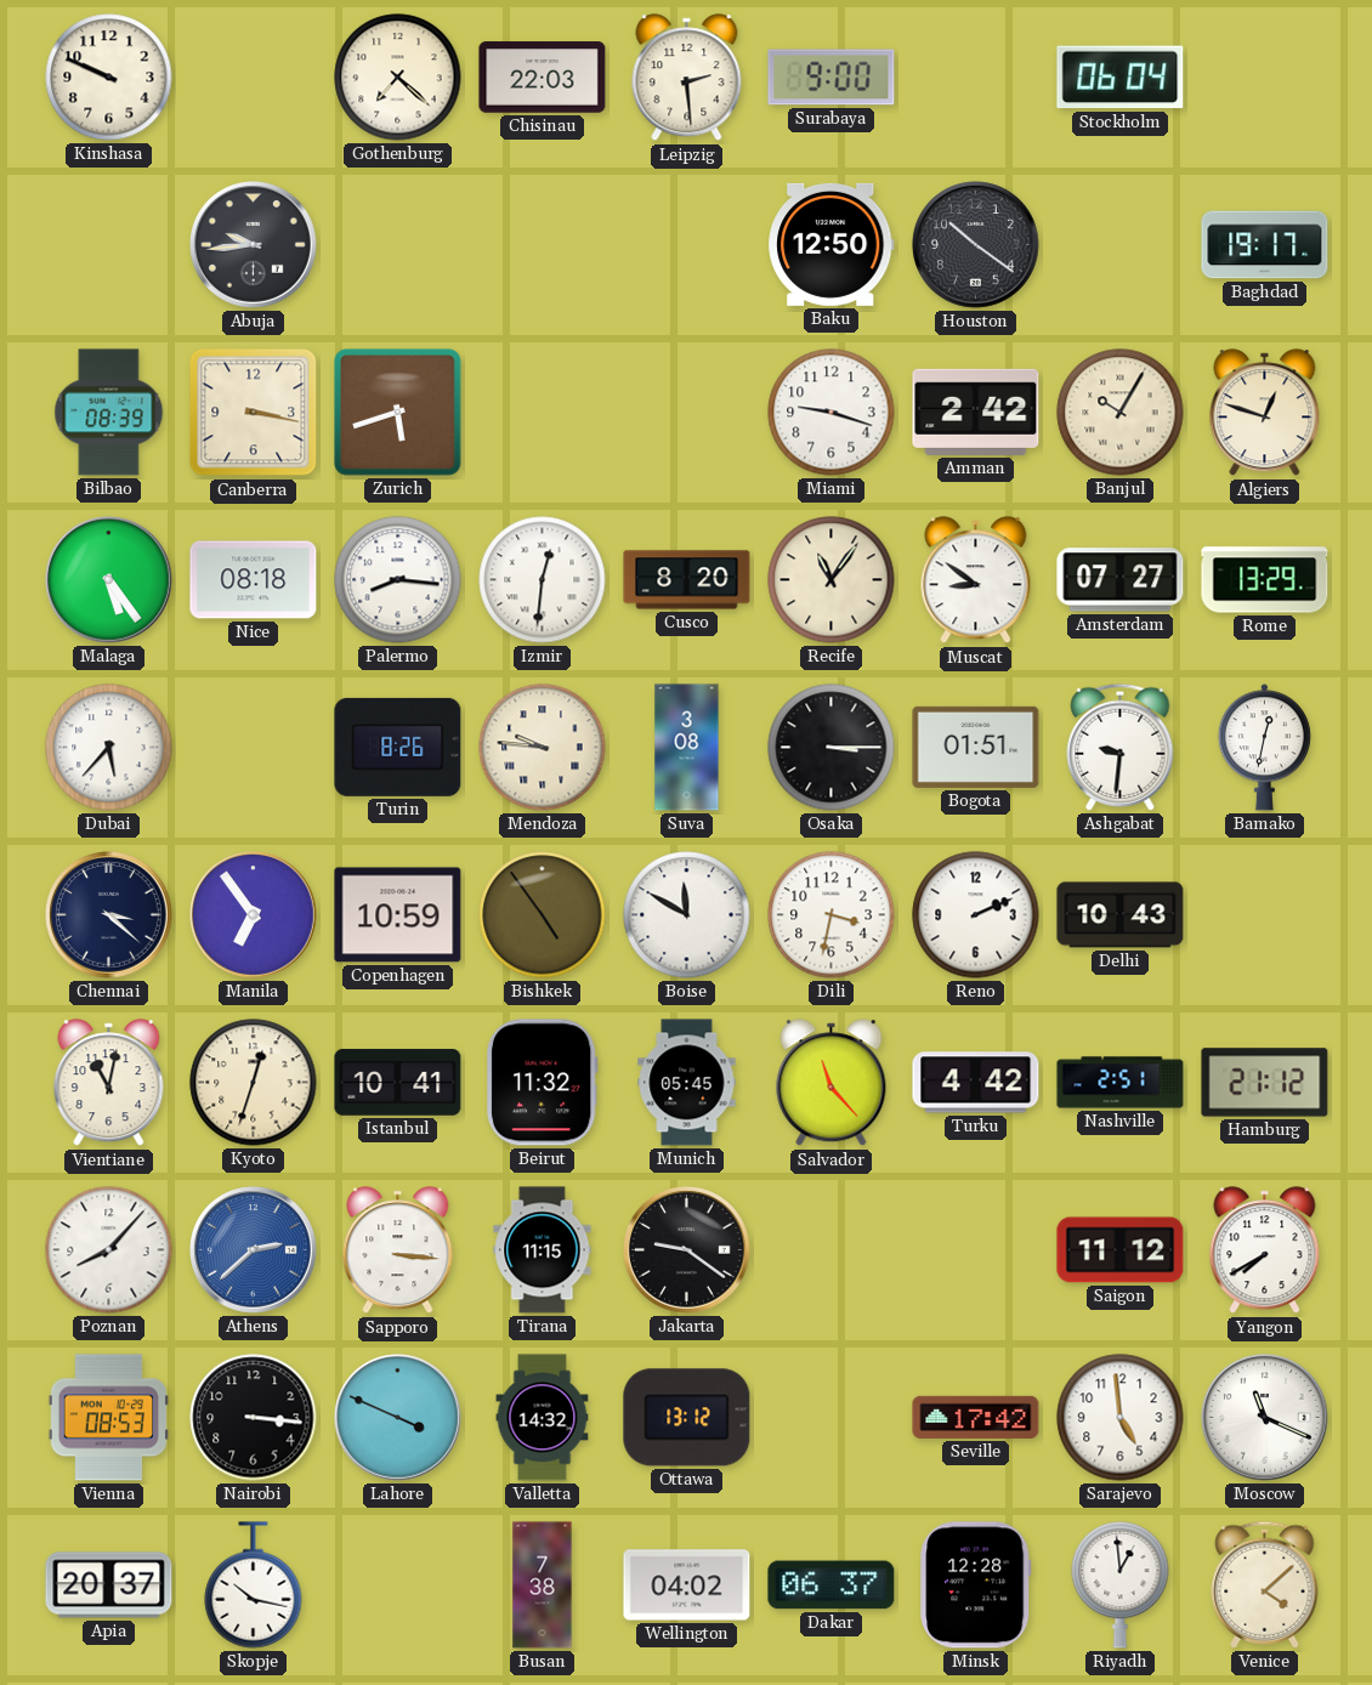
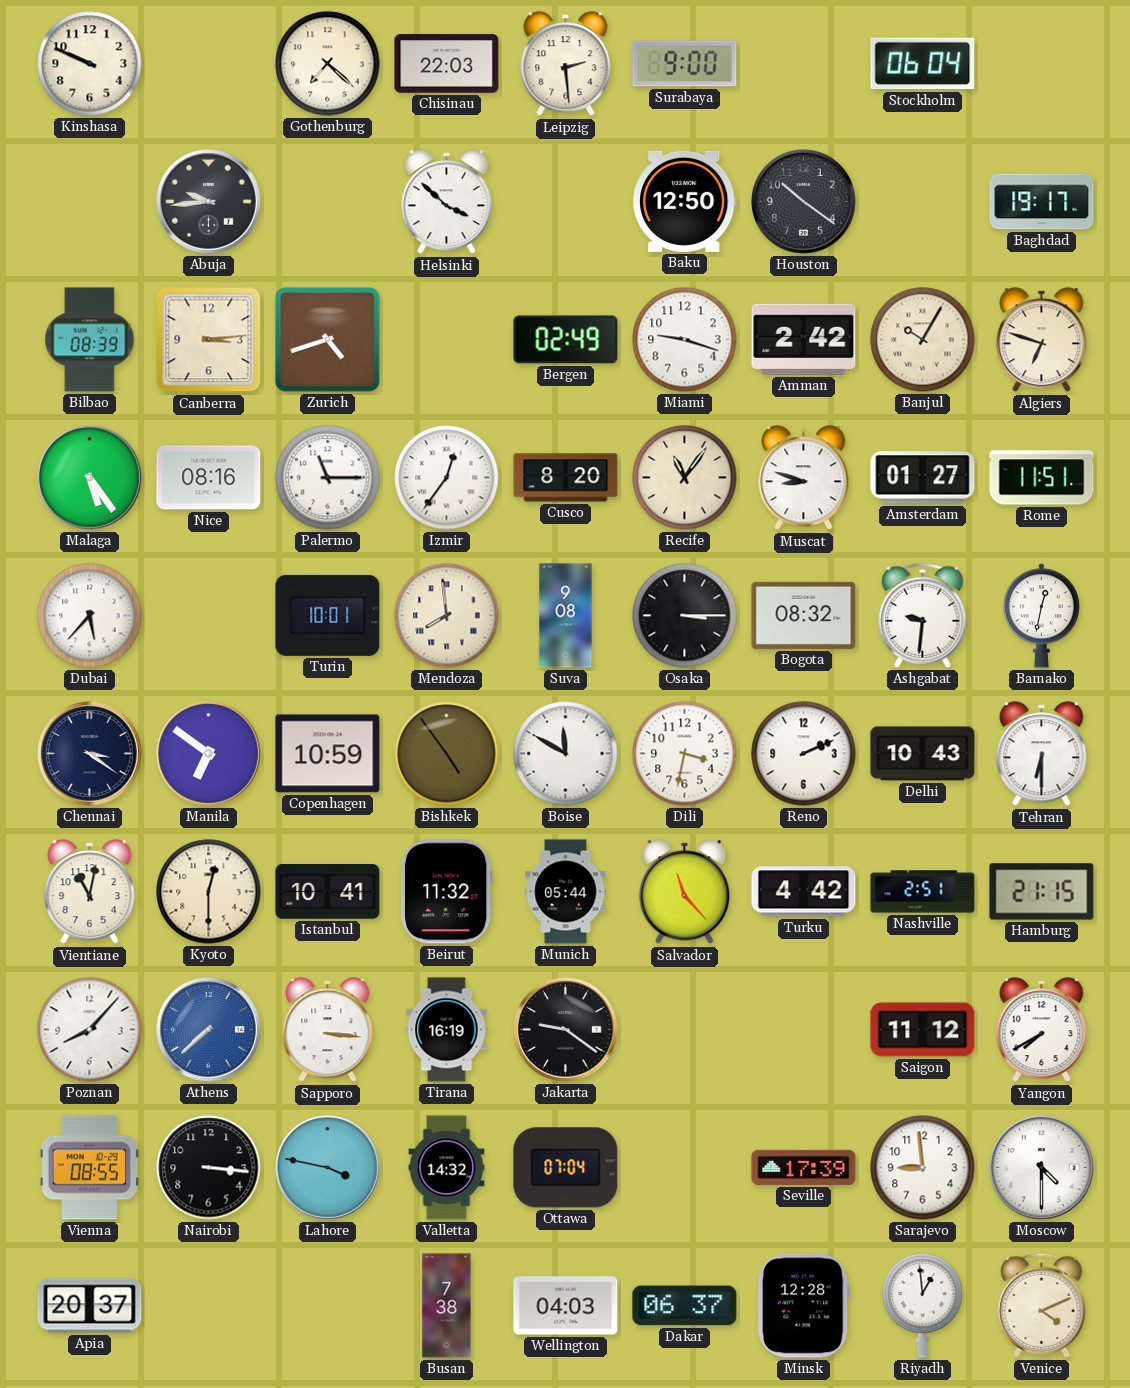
Helsinki: none -> 3:52 (447, 202)
Canberra: 3:17 -> 3:14 (209, 340)
Zurich: 5:42 -> 4:42 (328, 340)
Bergen: none -> 02:49 (566, 340)
Algiers: 12:48 -> 6:48 (1042, 340)
Nice: 08:18 -> 08:16 (209, 478)
Palermo: 8:16 -> 11:15 (328, 478)
Izmir: 12:31 -> 12:36 (447, 478)
Muscat: 8:51 -> 8:48 (804, 478)
Amsterdam: 07:27 -> 01:27 (923, 478)
Rome: 13:29 -> 11:51 (1042, 478)
Turin: 8:26 -> 10:01 (328, 615)
Mendoza: 9:46 -> 7:59 (447, 616)
Suva: 3:08 -> 9:08 (566, 616)
Bogota: 01:51 -> 08:32 (804, 615)
Chennai: 3:22 -> 3:21 (90, 754)
Manila: 6:54 -> 6:51 (209, 754)
Tehran: none -> 6:30 (1042, 754)
Kyoto: 12:33 -> 12:30 (209, 892)
Munich: 05:45 -> 05:44 (566, 892)
Hamburg: 21:12 -> 21:15 (1042, 892)
Athens: 2:38 -> 7:38 (209, 1030)
Tirana: 11:15 -> 16:19 (447, 1030)
Vienna: 08:53 -> 08:55 (90, 1168)
Lahore: 3:49 -> 3:47 (328, 1168)
Ottawa: 13:12 -> 07:04 (566, 1168)
Seville: 17:42 -> 17:39 (804, 1167)
Sarajevo: 4:59 -> 8:59 (923, 1168)
Moscow: 11:19 -> 4:30 (1042, 1168)
Skopje: 10:17 -> none (254, 1585)
Wellington: 04:02 -> 04:03 (566, 1306)
Venice: 4:08 -> 4:11 (1042, 1305)
